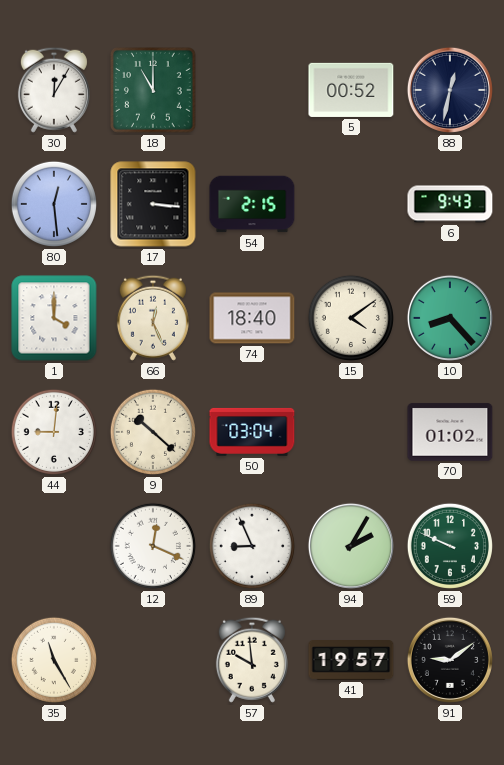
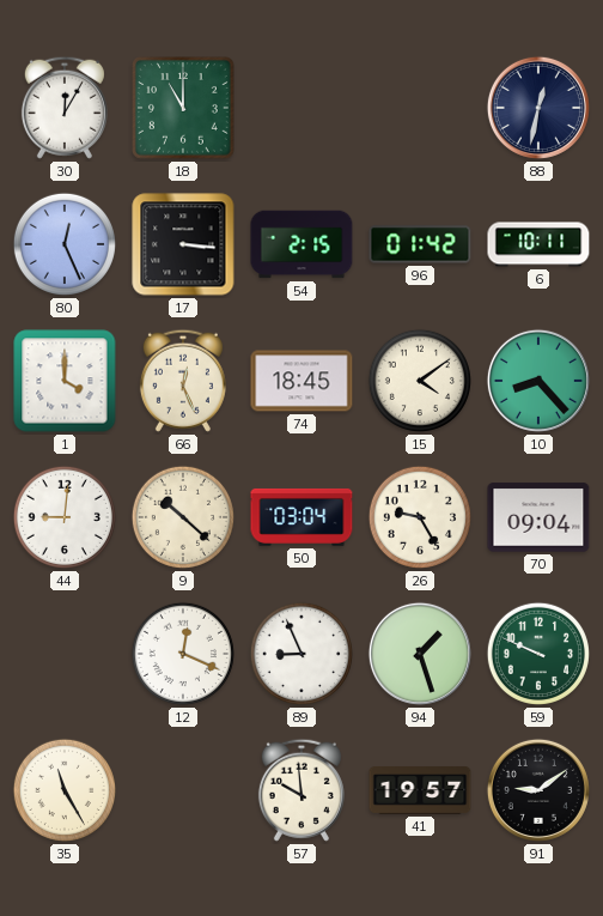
5: 00:52 -> none (351, 90)
80: 12:29 -> 12:26 (65, 244)
96: none -> 01:42 (420, 244)
6: 9:43 -> 10:11 (538, 244)
74: 18:40 -> 18:45 (301, 381)
26: none -> 9:25 (420, 517)
70: 01:02 -> 09:04 (538, 517)
94: 2:05 -> 1:27 (420, 654)
